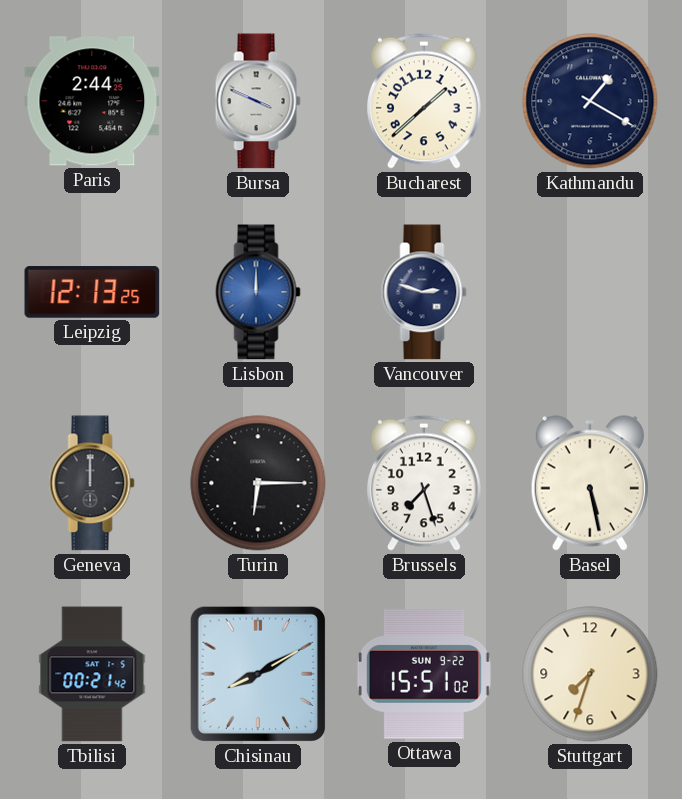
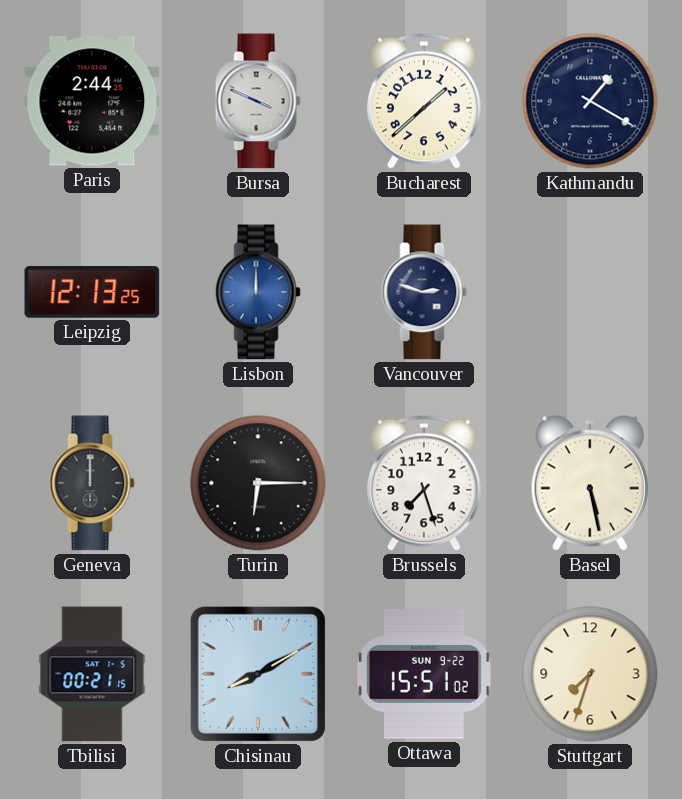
Tbilisi: 00:21:42 -> 00:21:15 (92, 674)
